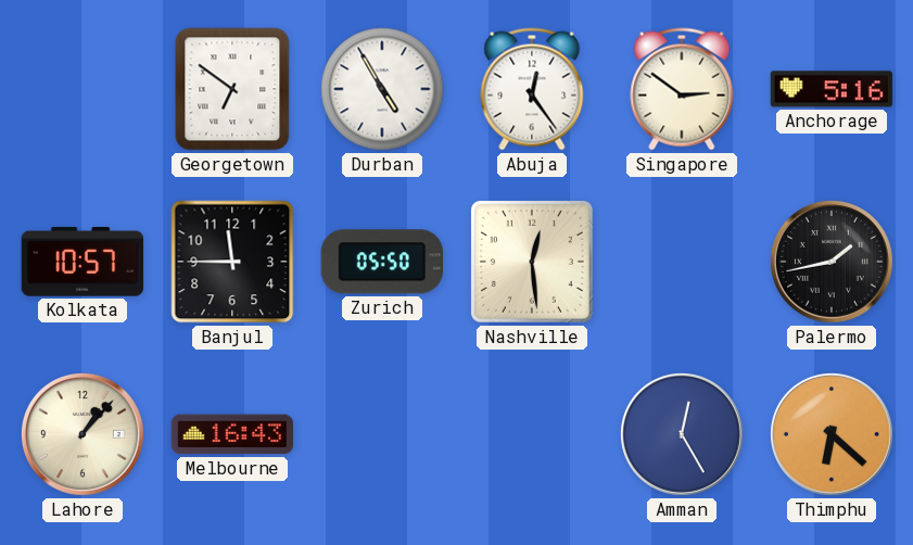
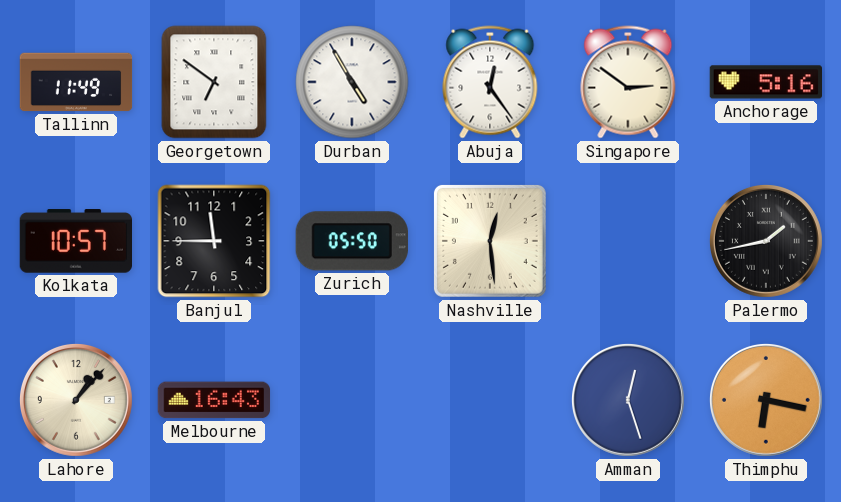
Tallinn: none -> 11:49 (76, 82)
Amman: 12:25 -> 12:27 (628, 400)
Thimphu: 6:22 -> 6:17 (766, 400)
